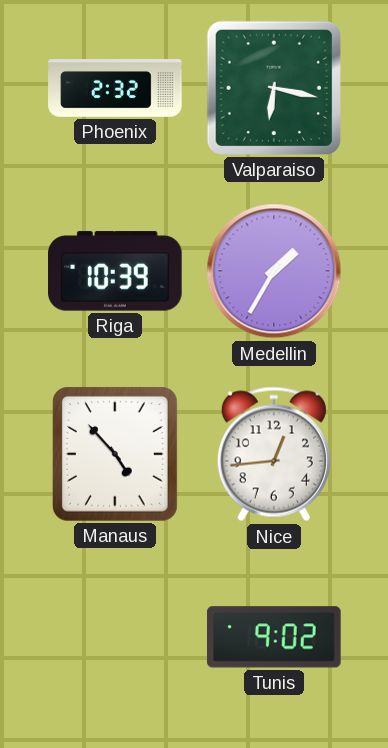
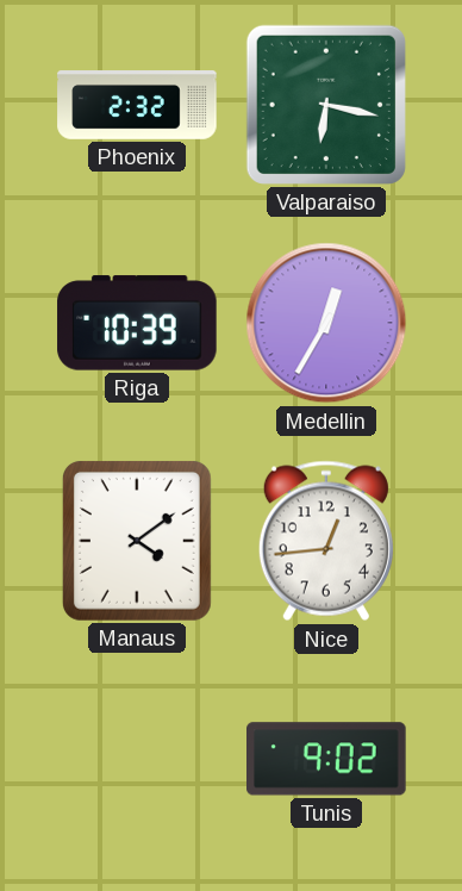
Medellin: 1:35 -> 12:35 (326, 323)
Manaus: 4:53 -> 4:09 (137, 541)
